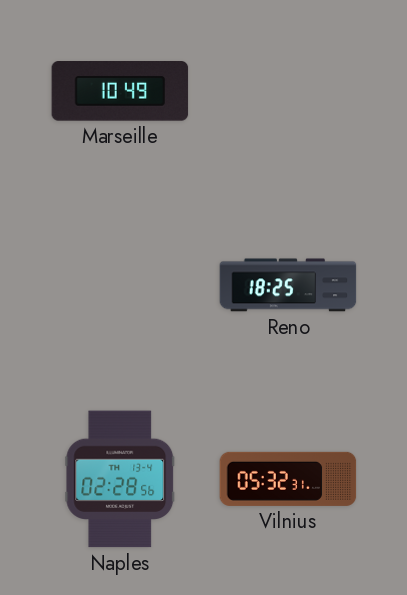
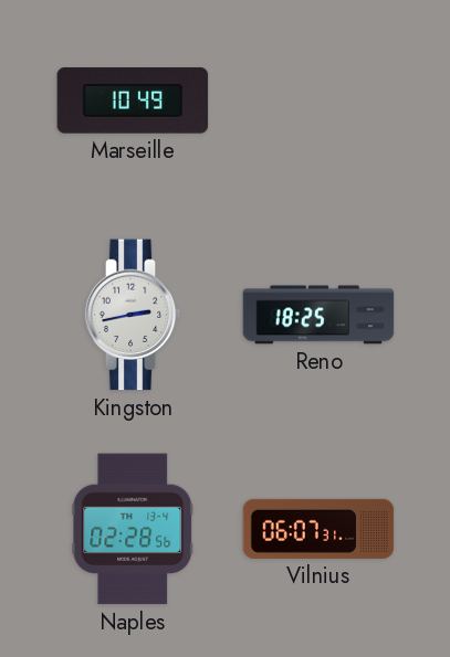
Kingston: none -> 2:43 (133, 315)
Vilnius: 05:32 -> 06:07 (318, 529)
